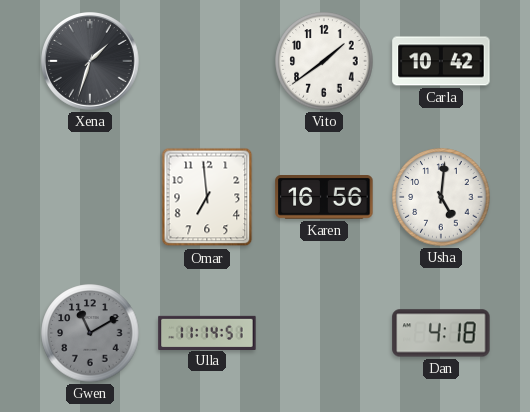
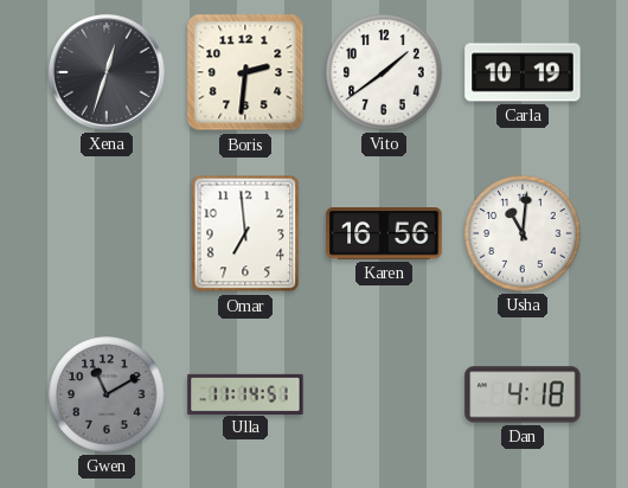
Xena: 1:33 -> 12:33 (108, 73)
Boris: none -> 2:31 (245, 72)
Carla: 10:42 -> 10:19 (523, 72)
Usha: 5:01 -> 11:01 (523, 233)
